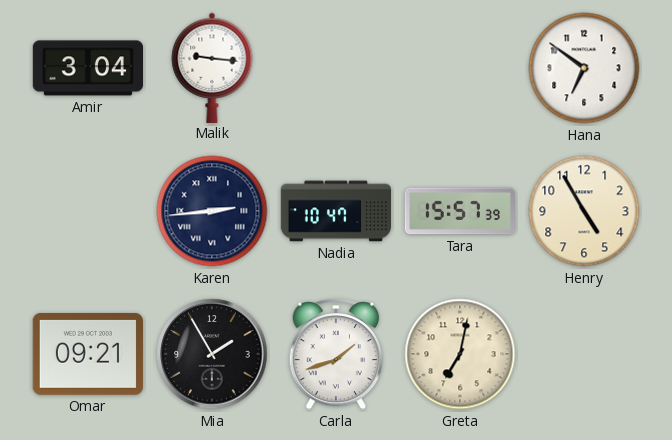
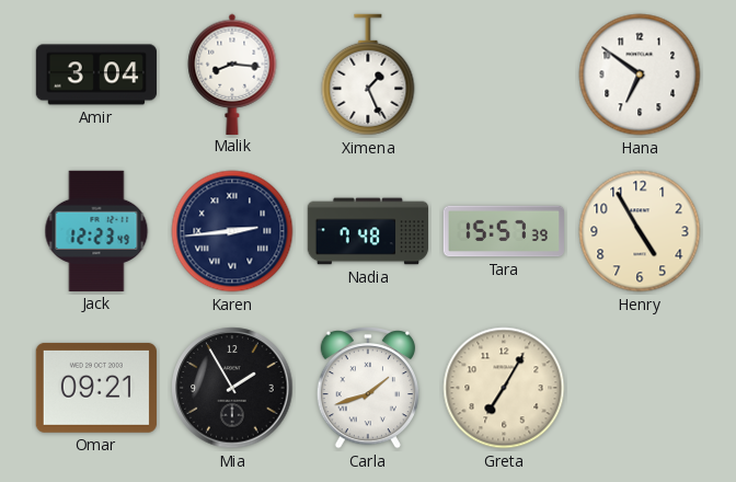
Malik: 9:16 -> 8:16 (232, 73)
Ximena: none -> 1:26 (368, 74)
Jack: none -> 12:23 (96, 231)
Nadia: 10:47 -> 7:48 (367, 231)
Greta: 7:02 -> 7:05 (504, 388)
